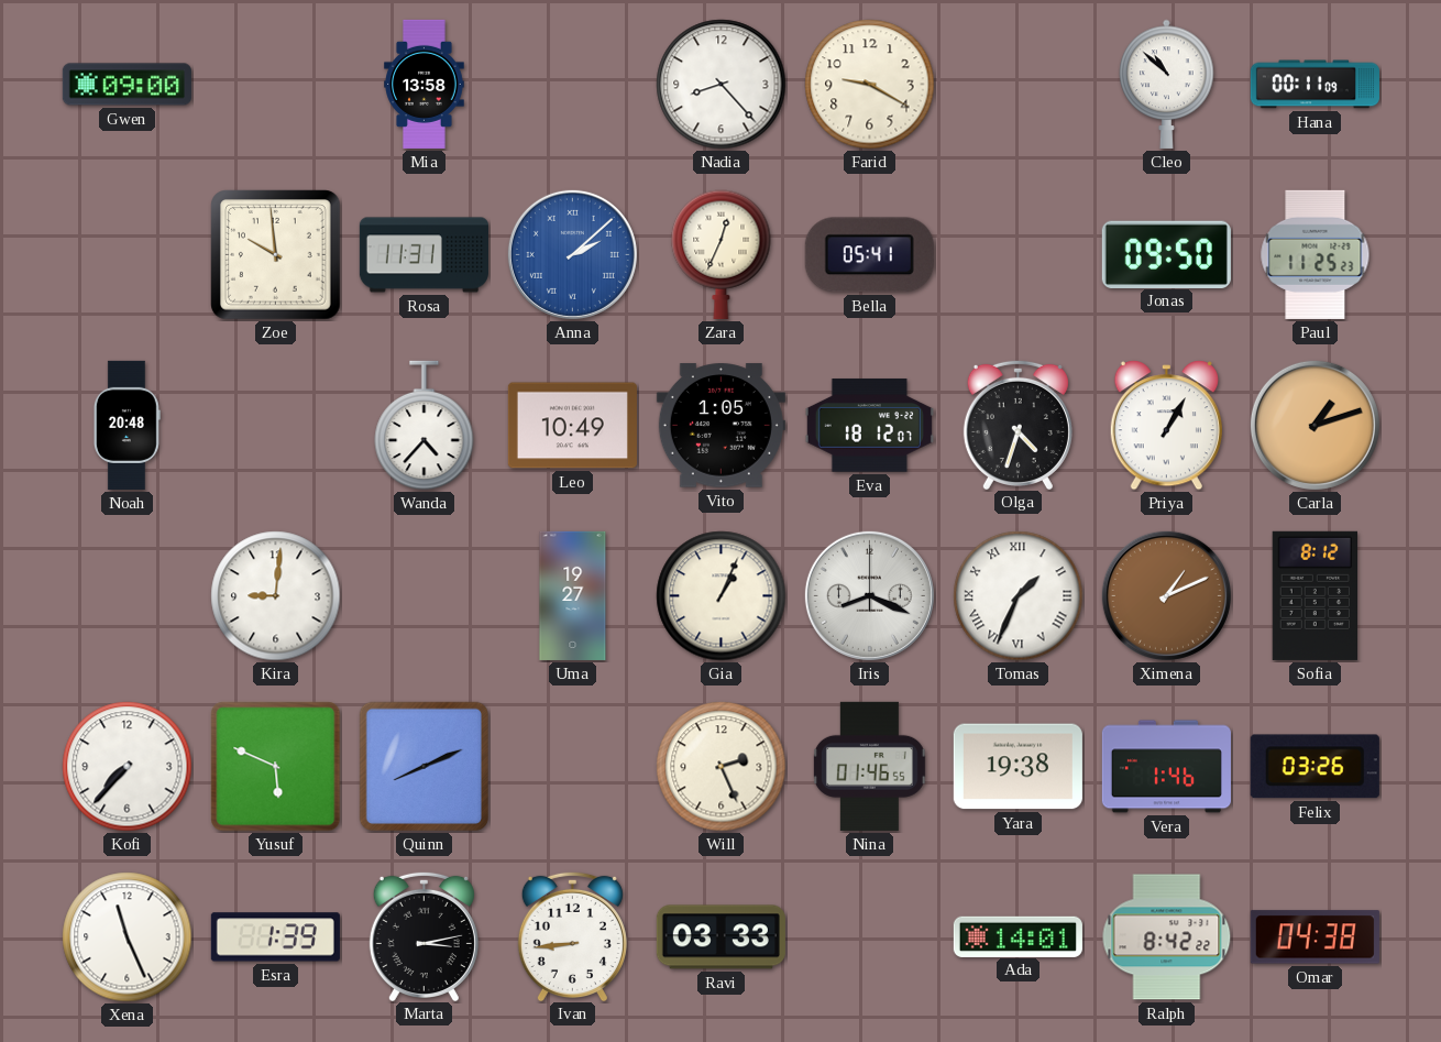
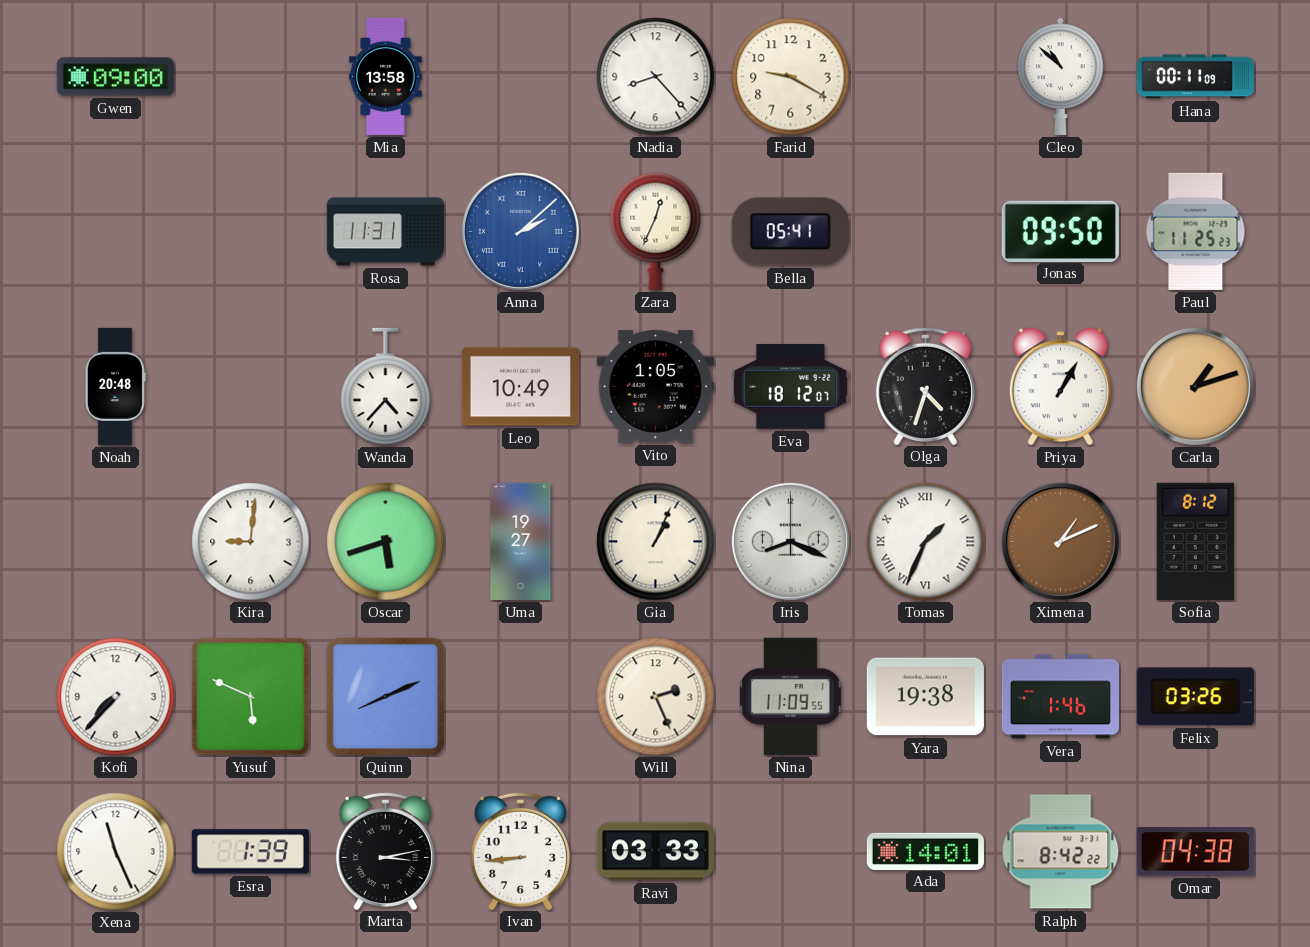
Zoe: 9:59 -> none (276, 255)
Oscar: none -> 5:42 (386, 542)
Nina: 01:46 -> 11:09 (790, 696)
